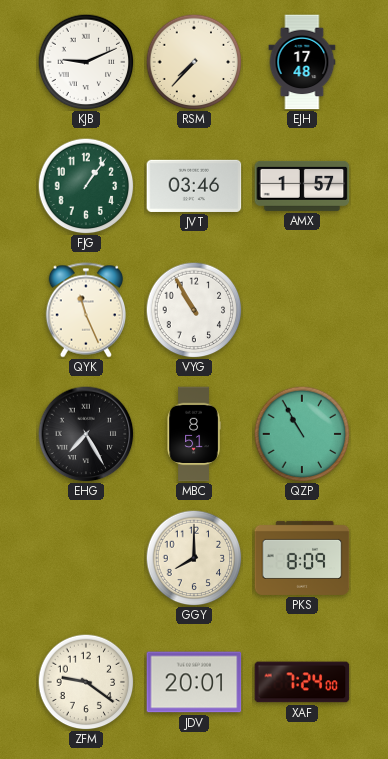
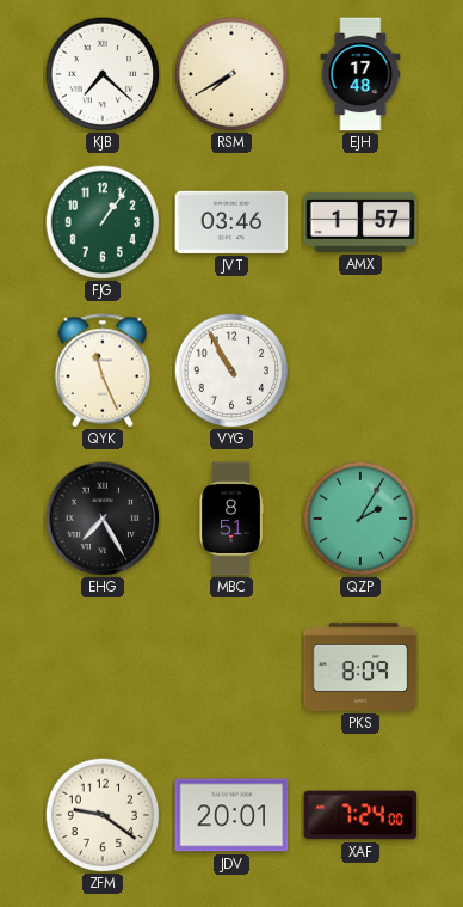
KJB: 9:11 -> 7:22 (103, 74)
RSM: 7:37 -> 7:40 (231, 74)
QZP: 10:55 -> 2:05 (360, 519)
GGY: 8:00 -> none (194, 558)
